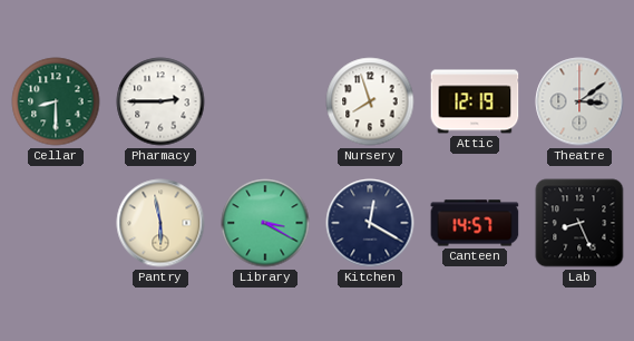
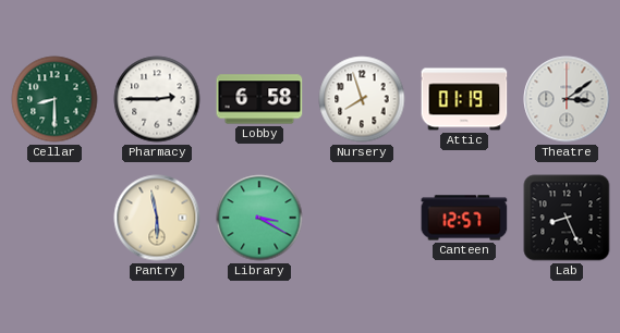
Lobby: none -> 6:58 (259, 99)
Attic: 12:19 -> 01:19 (464, 99)
Kitchen: 12:20 -> none (370, 223)
Canteen: 14:57 -> 12:57 (464, 218)
